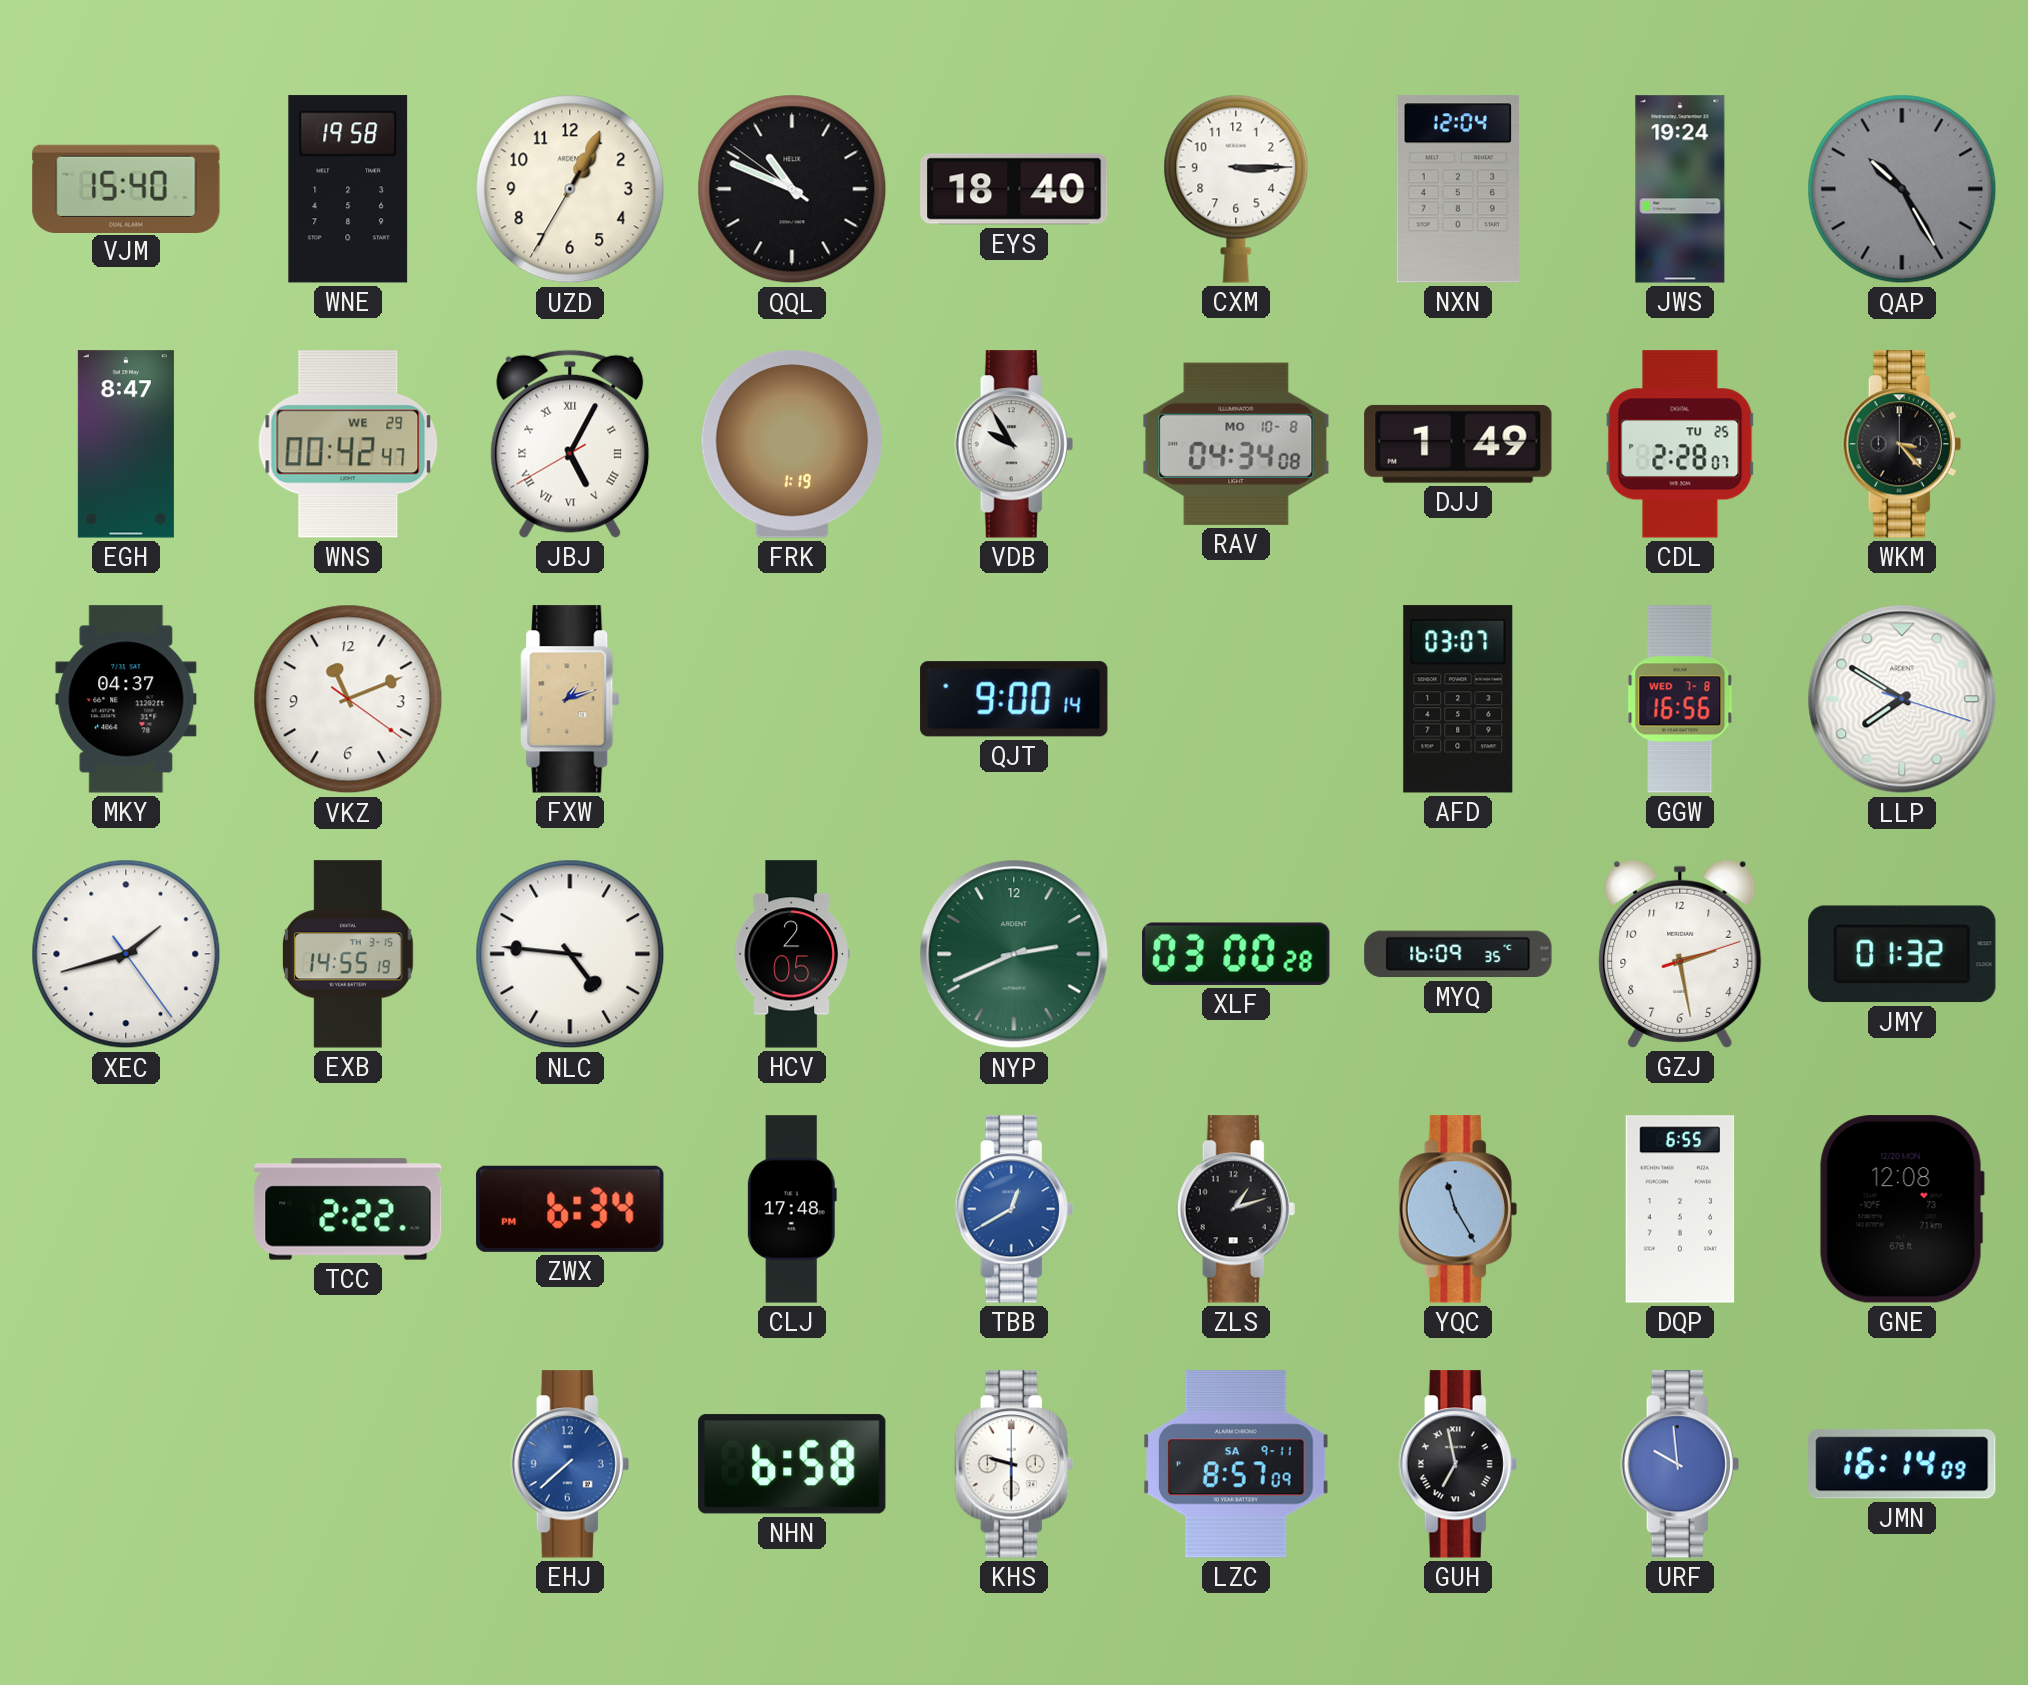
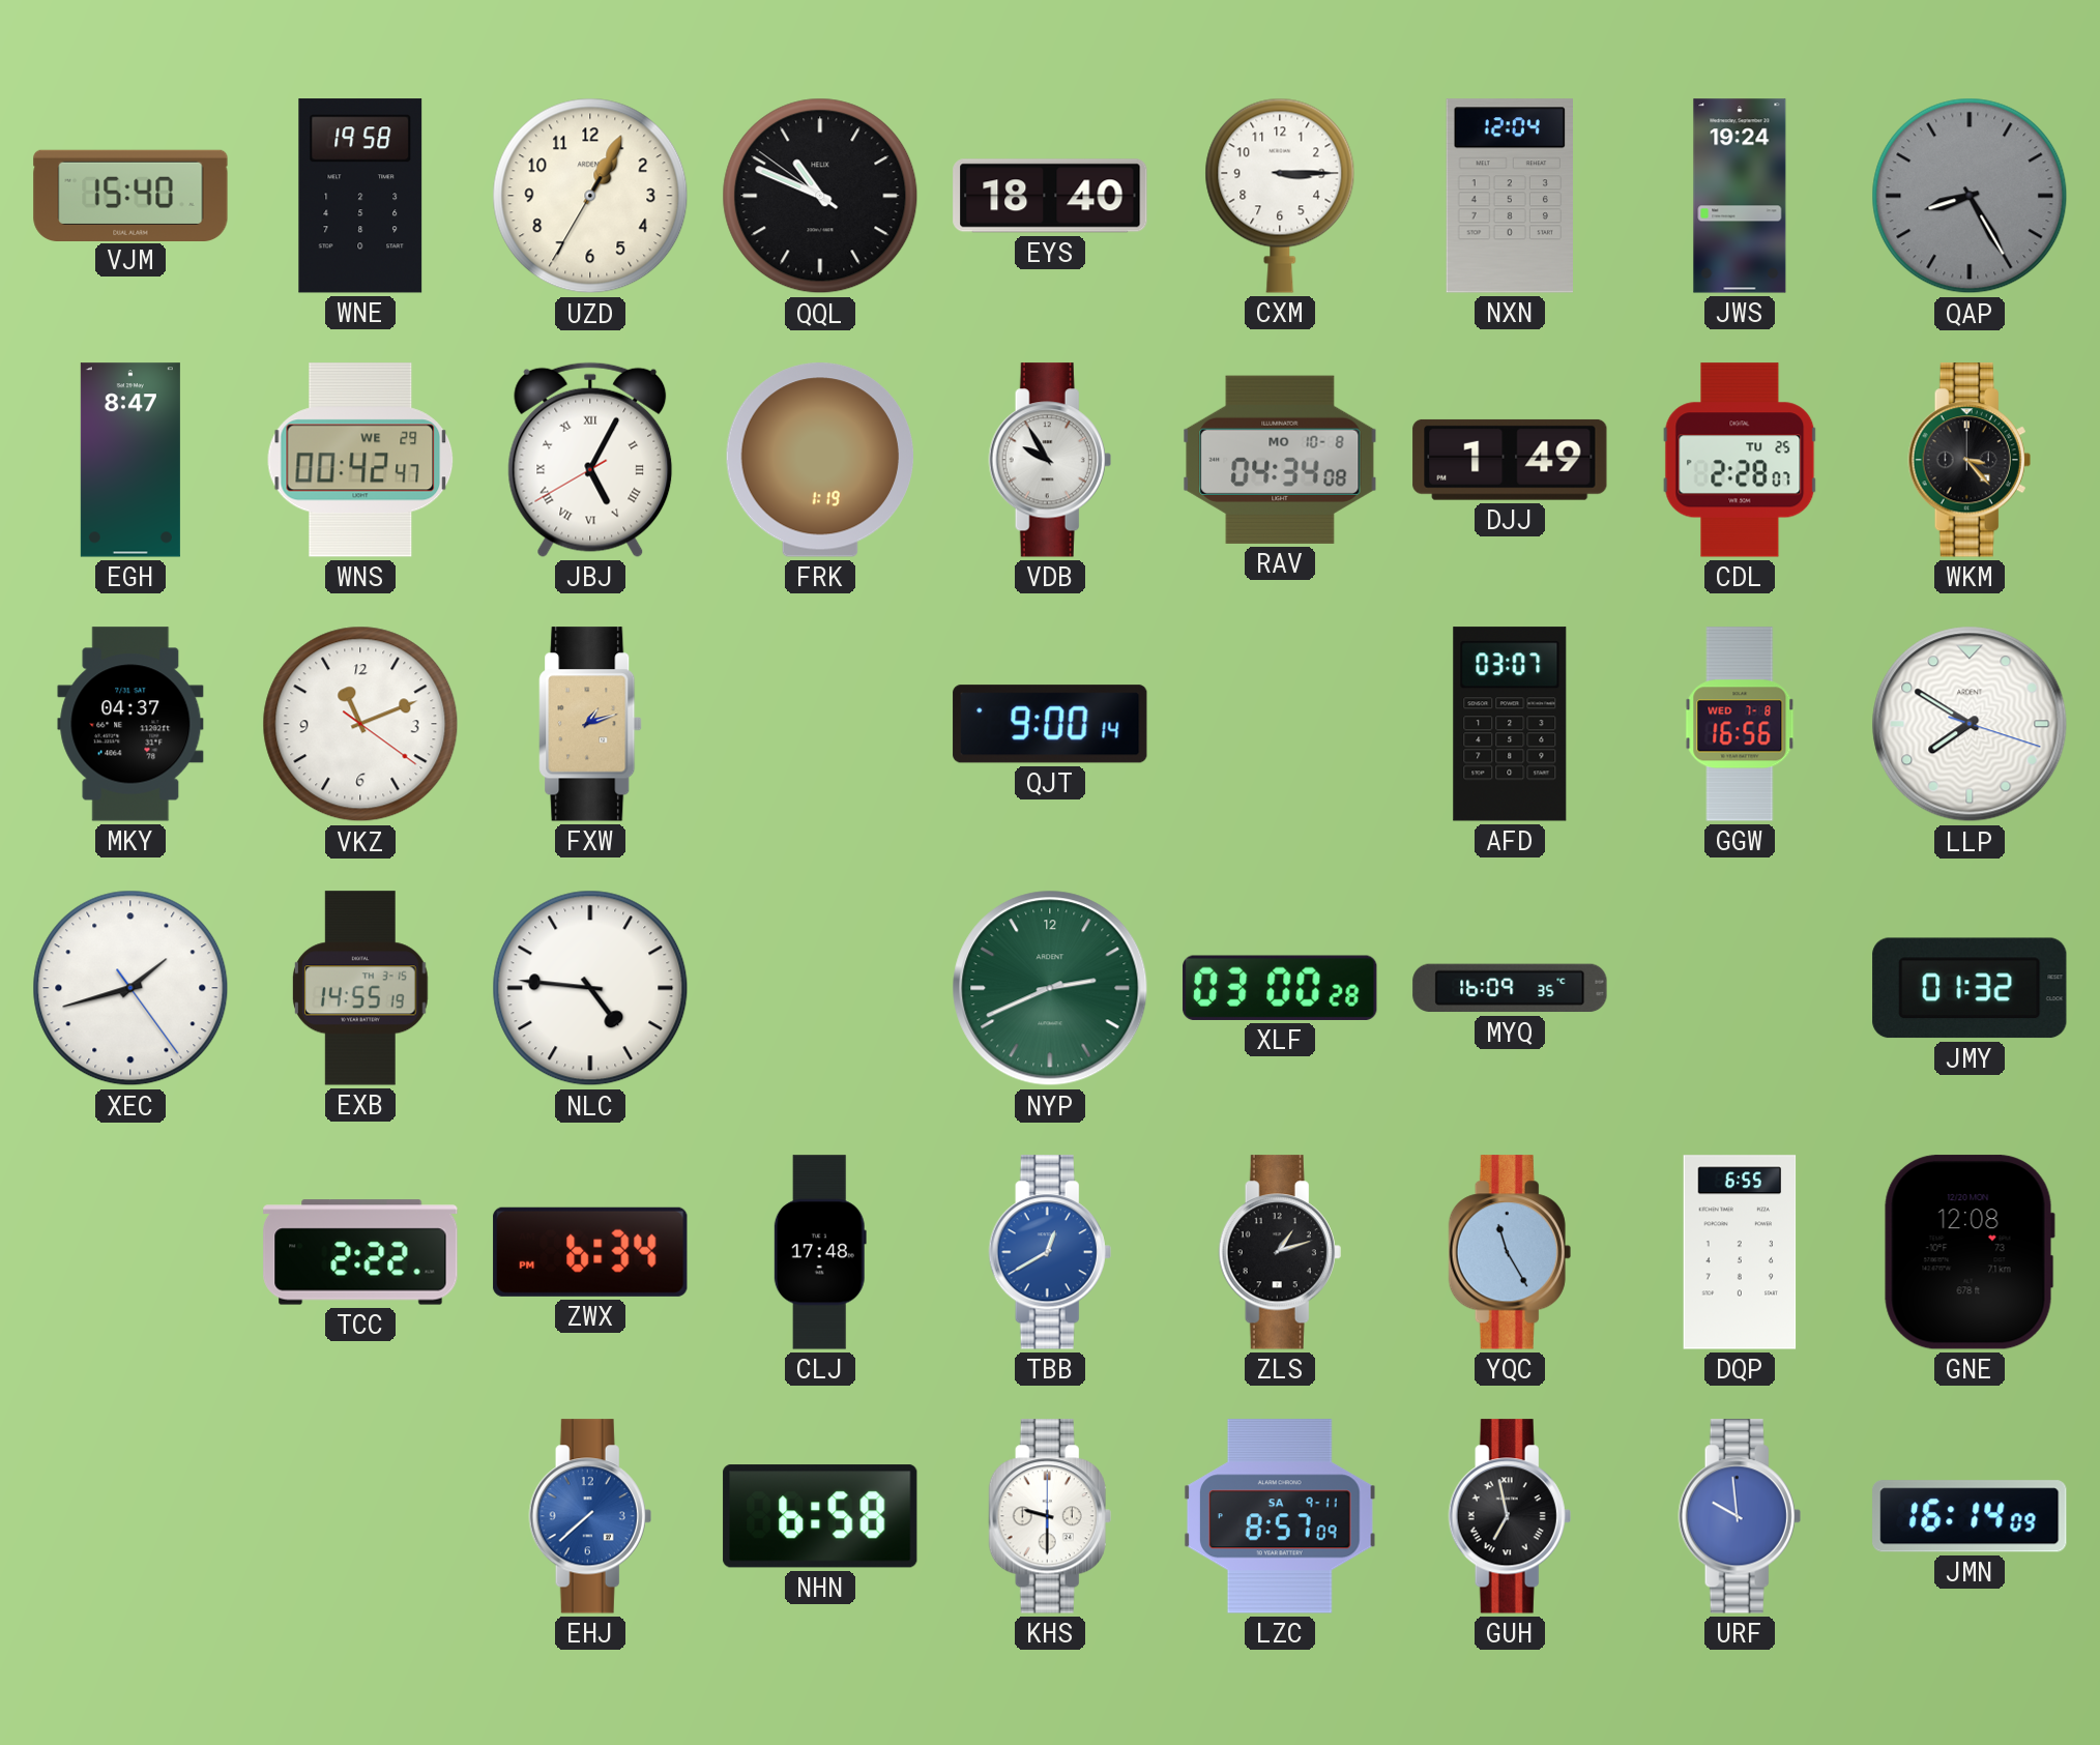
QAP: 10:25 -> 8:25 (1970, 196)
HCV: 2:05 -> none (792, 954)
GZJ: 2:28 -> none (1680, 954)
